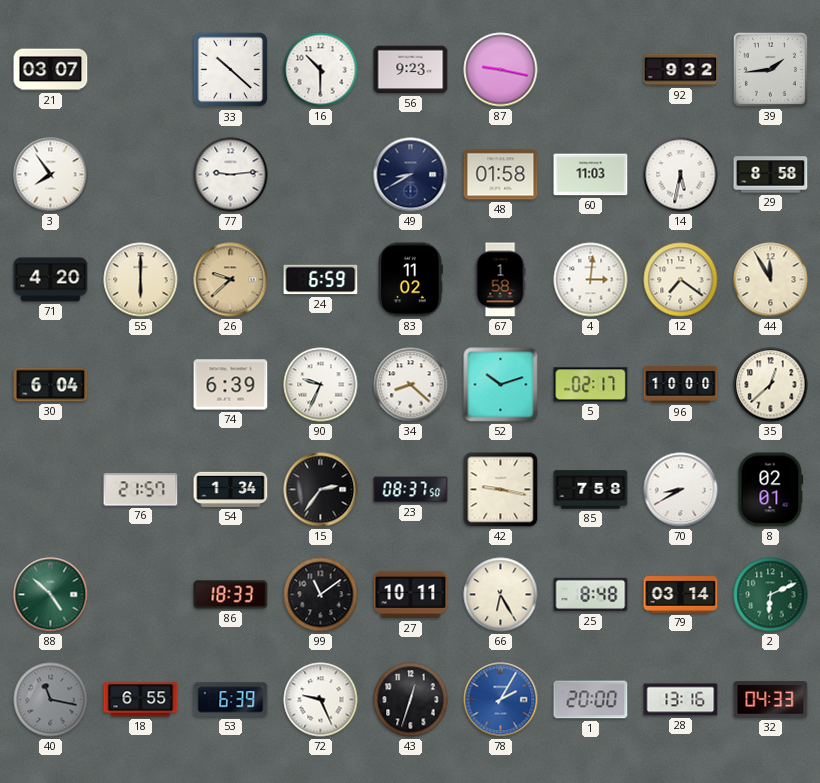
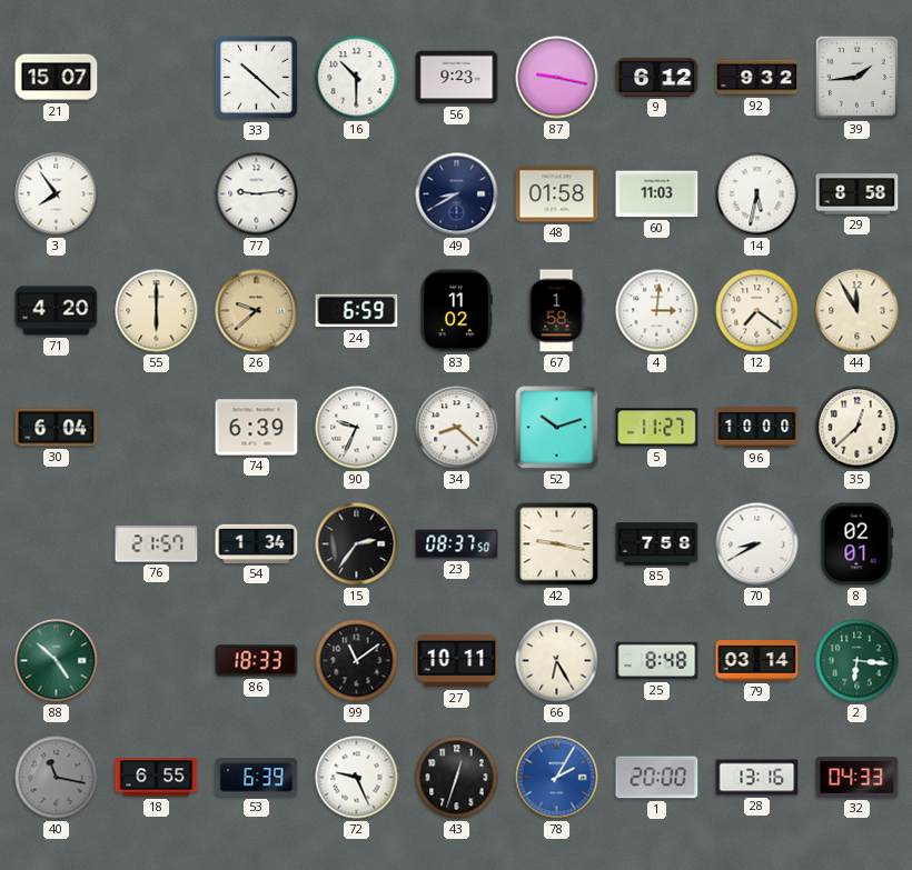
21: 03:07 -> 15:07 (57, 78)
9: none -> 6:12 (657, 77)
5: 02:17 -> 11:27 (657, 428)
2: 6:11 -> 6:16 (858, 661)
